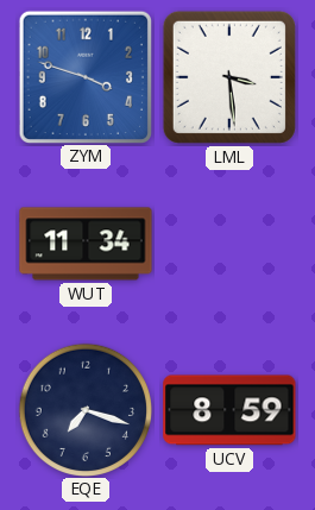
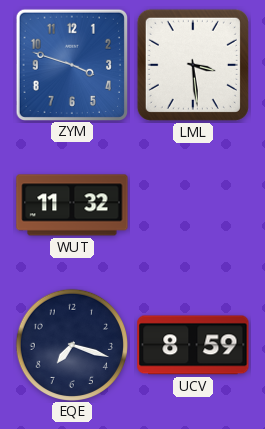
WUT: 11:34 -> 11:32 (72, 205)
